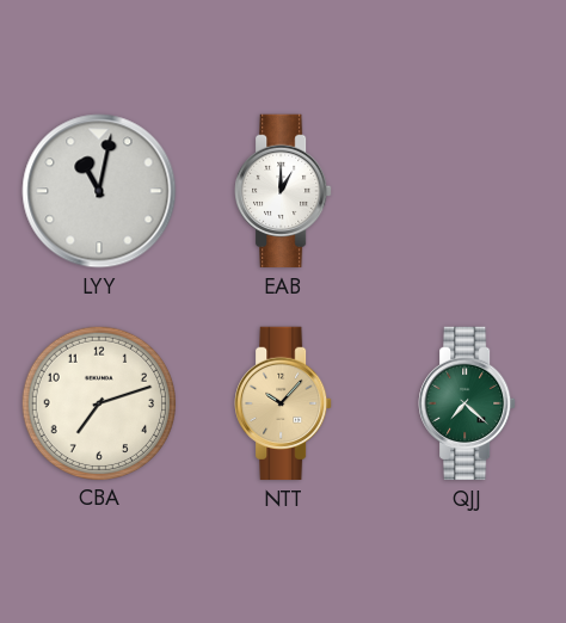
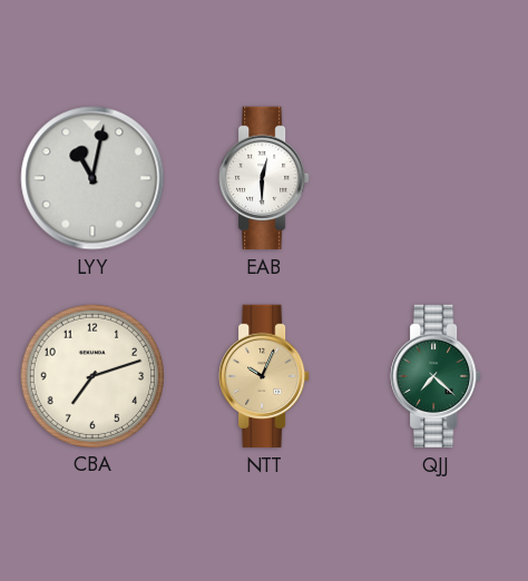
EAB: 1:00 -> 12:30 (264, 178)
NTT: 10:07 -> 10:04 (264, 376)
